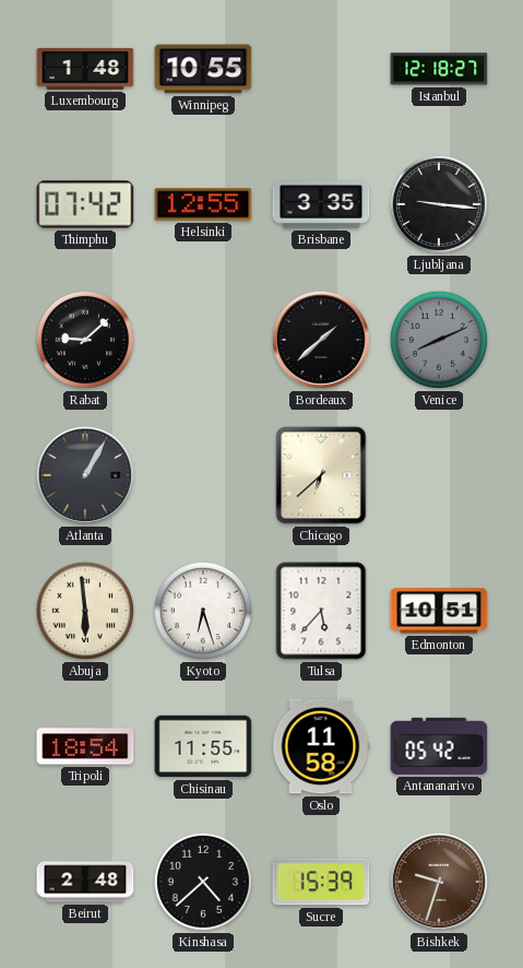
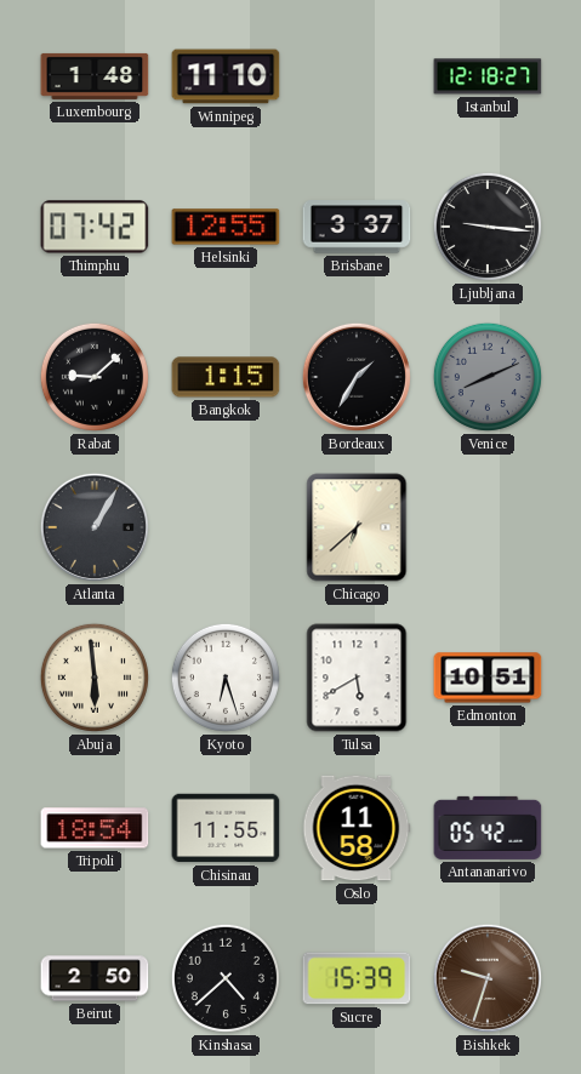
Winnipeg: 10:55 -> 11:10 (226, 76)
Brisbane: 3:35 -> 3:37 (357, 227)
Bangkok: none -> 1:15 (226, 377)
Bordeaux: 1:38 -> 1:35 (357, 377)
Tulsa: 5:37 -> 5:40 (357, 678)
Beirut: 2:48 -> 2:50 (95, 978)
